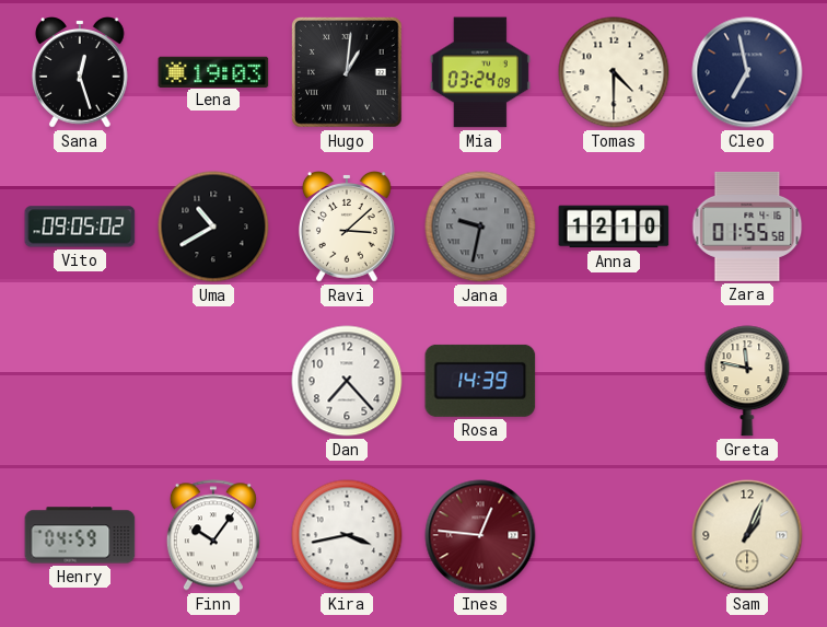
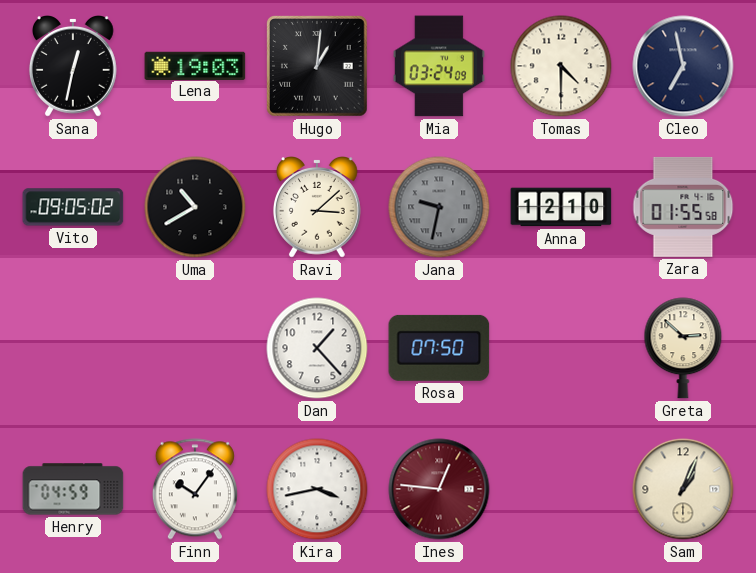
Sana: 12:27 -> 12:32 (73, 67)
Dan: 7:23 -> 1:23 (317, 348)
Rosa: 14:39 -> 07:50 (439, 348)
Greta: 11:47 -> 2:52 (683, 348)
